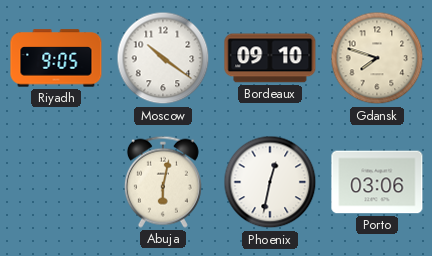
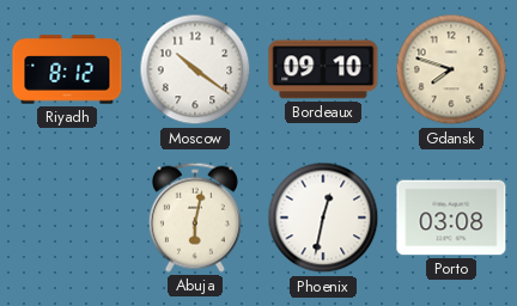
Riyadh: 9:05 -> 8:12 (67, 69)
Porto: 03:06 -> 03:08 (451, 218)
